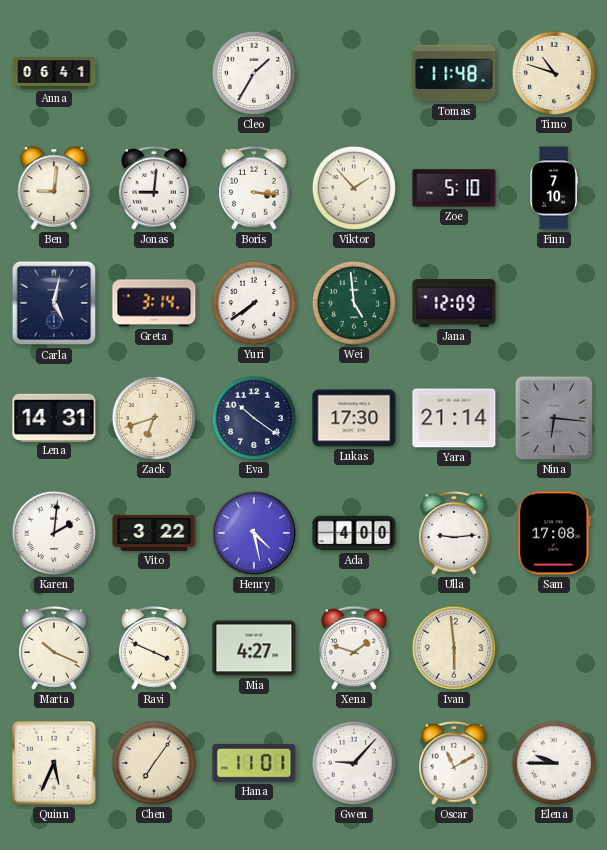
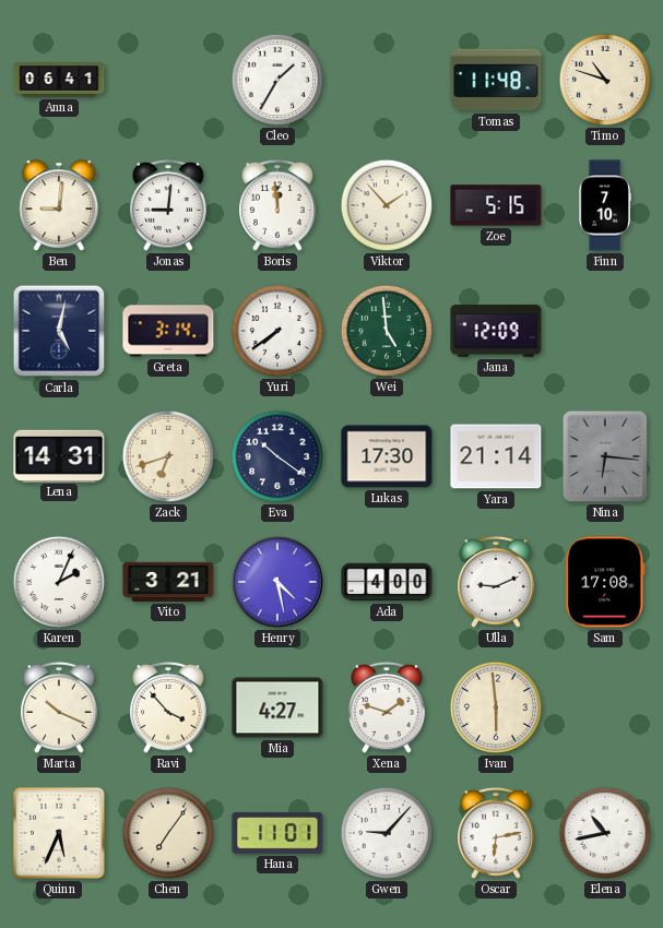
Boris: 3:16 -> 11:59 (279, 205)
Zoe: 5:10 -> 5:15 (496, 205)
Karen: 2:01 -> 2:04 (59, 582)
Vito: 3:22 -> 3:21 (168, 582)
Ulla: 9:14 -> 9:11 (497, 582)
Ravi: 3:49 -> 3:53 (169, 707)
Oscar: 11:10 -> 6:13 (497, 833)
Elena: 9:45 -> 10:43 (605, 833)
